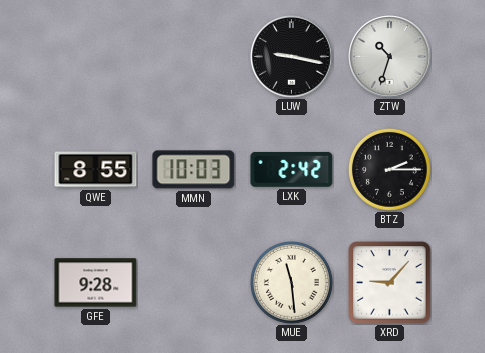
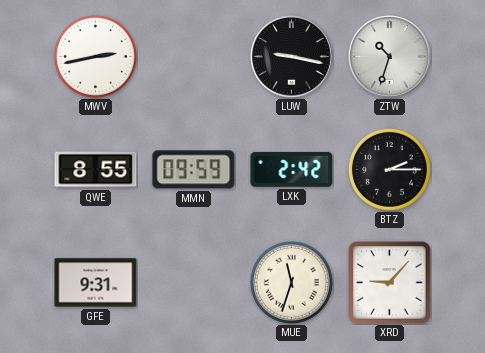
MWV: none -> 2:43 (95, 56)
MMN: 10:03 -> 09:59 (194, 170)
GFE: 9:28 -> 9:31 (96, 283)
MUE: 11:29 -> 11:33 (291, 282)
